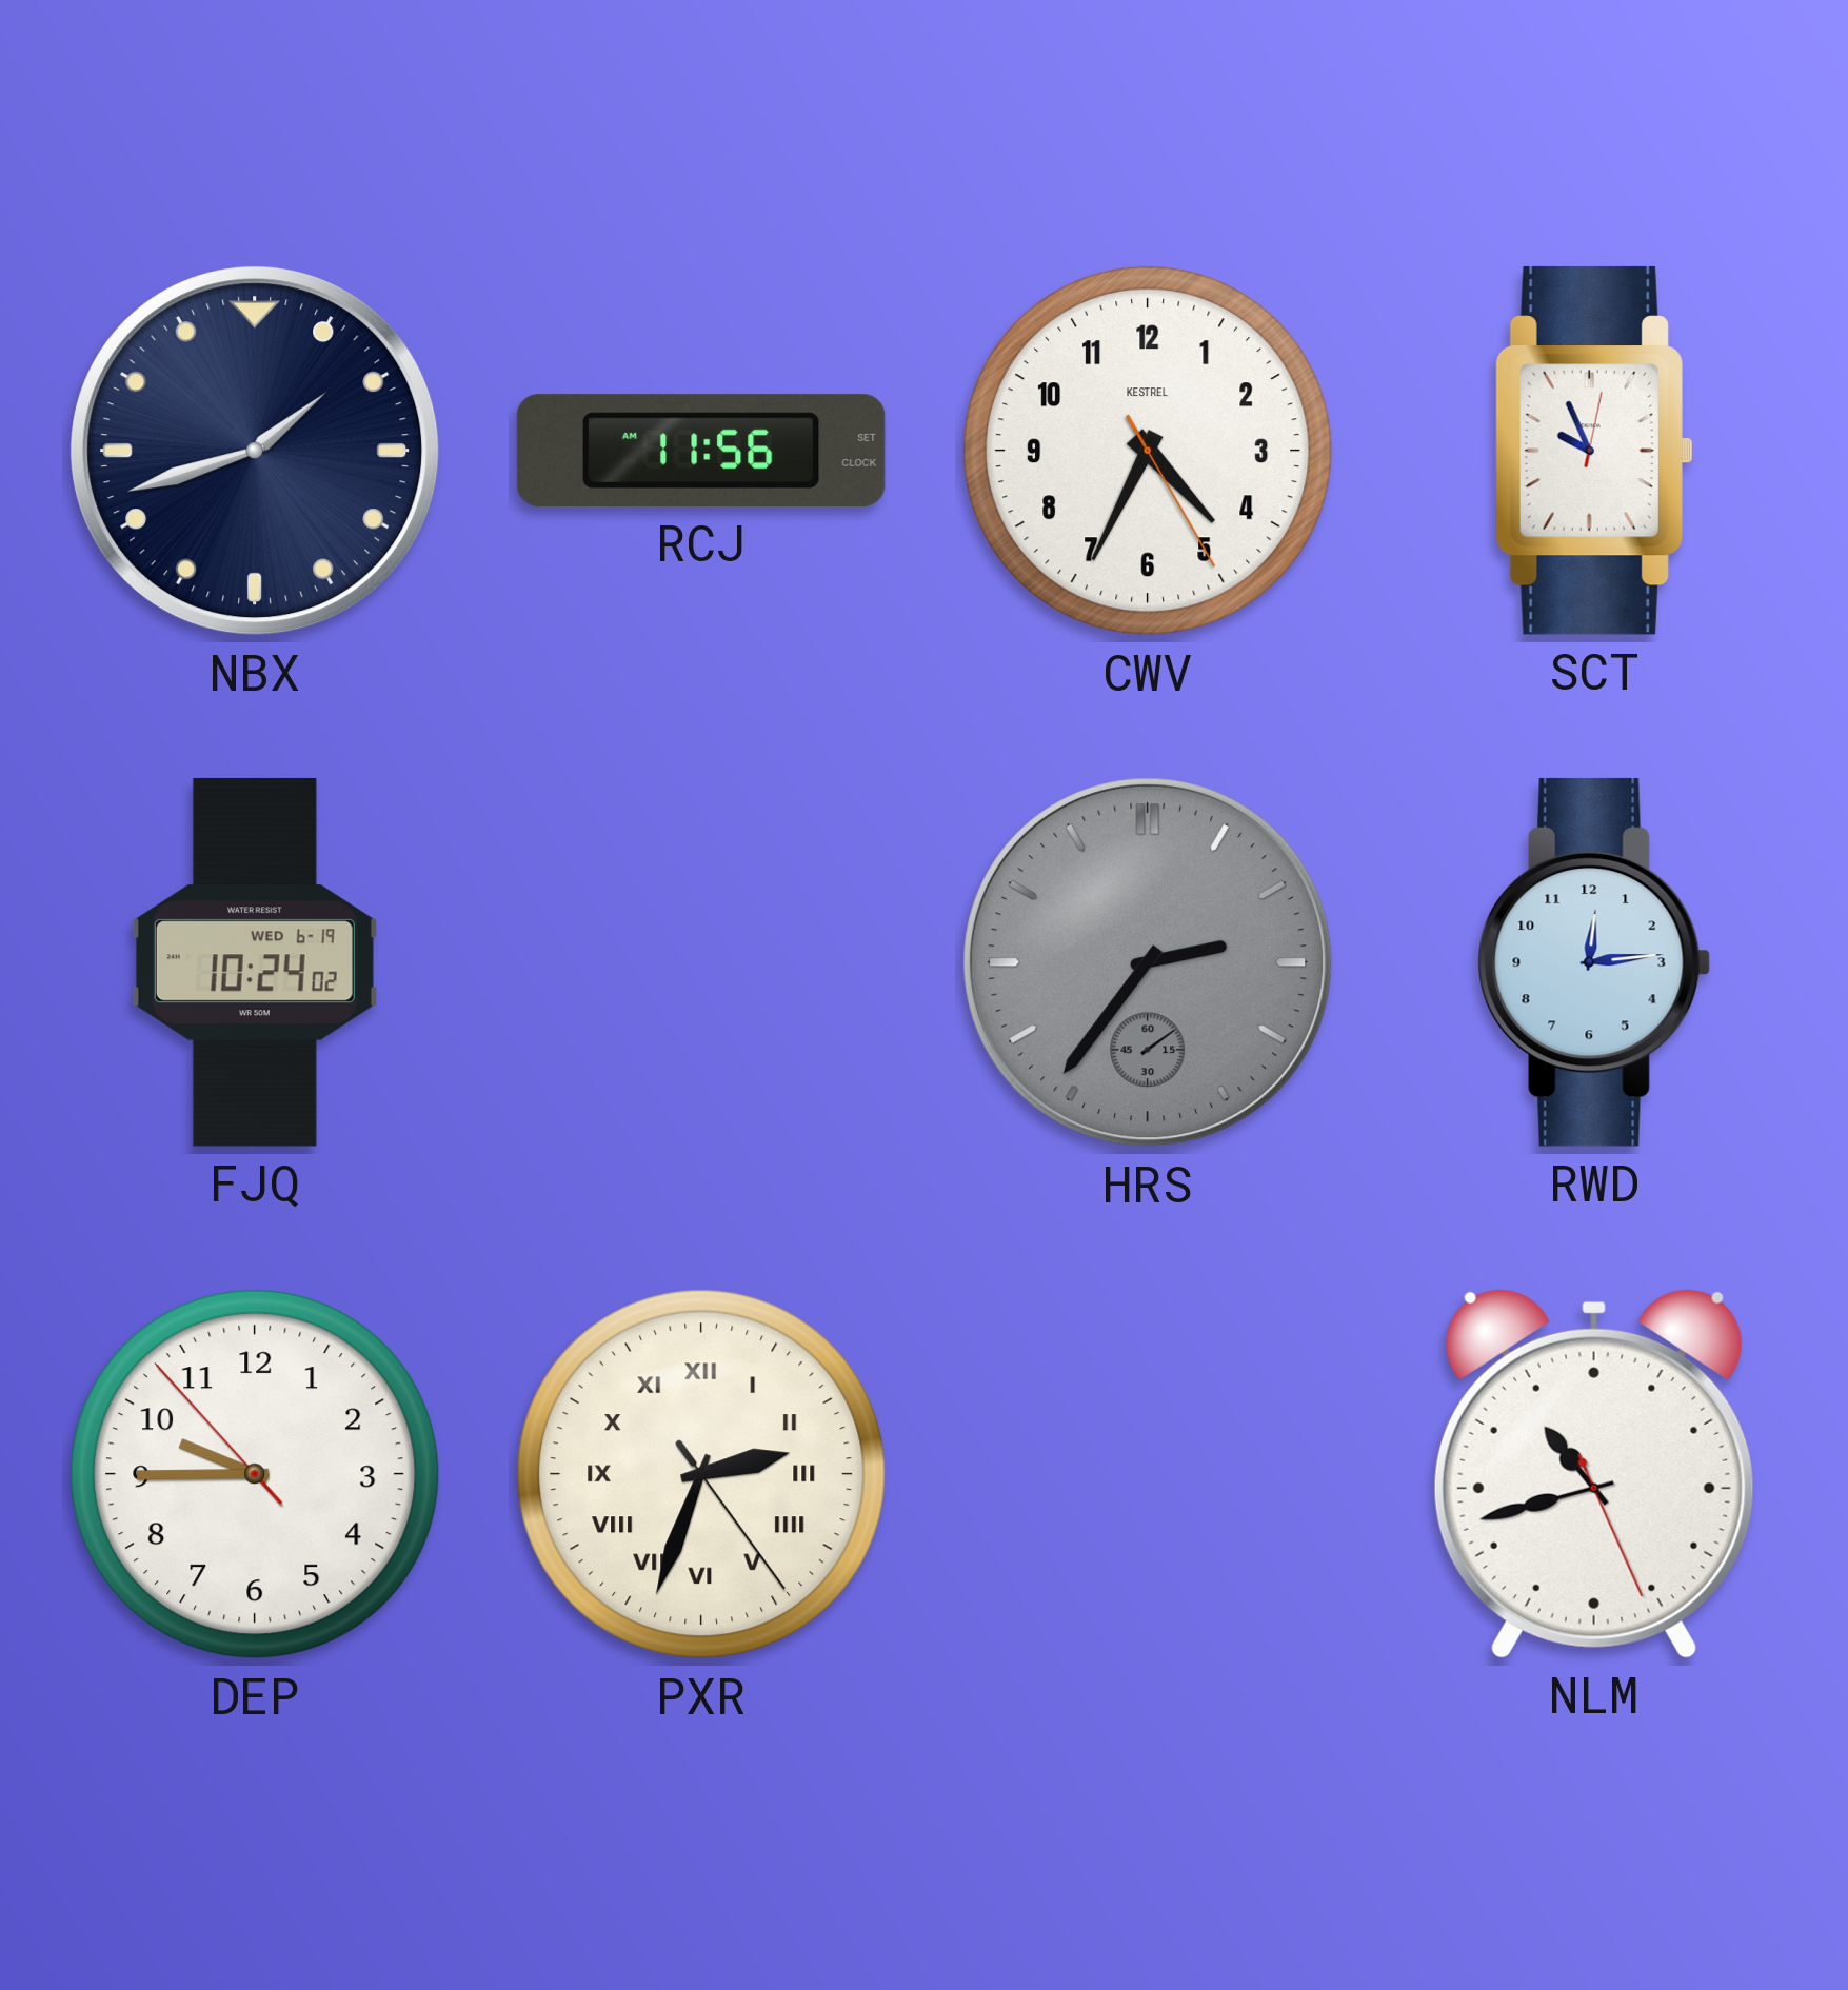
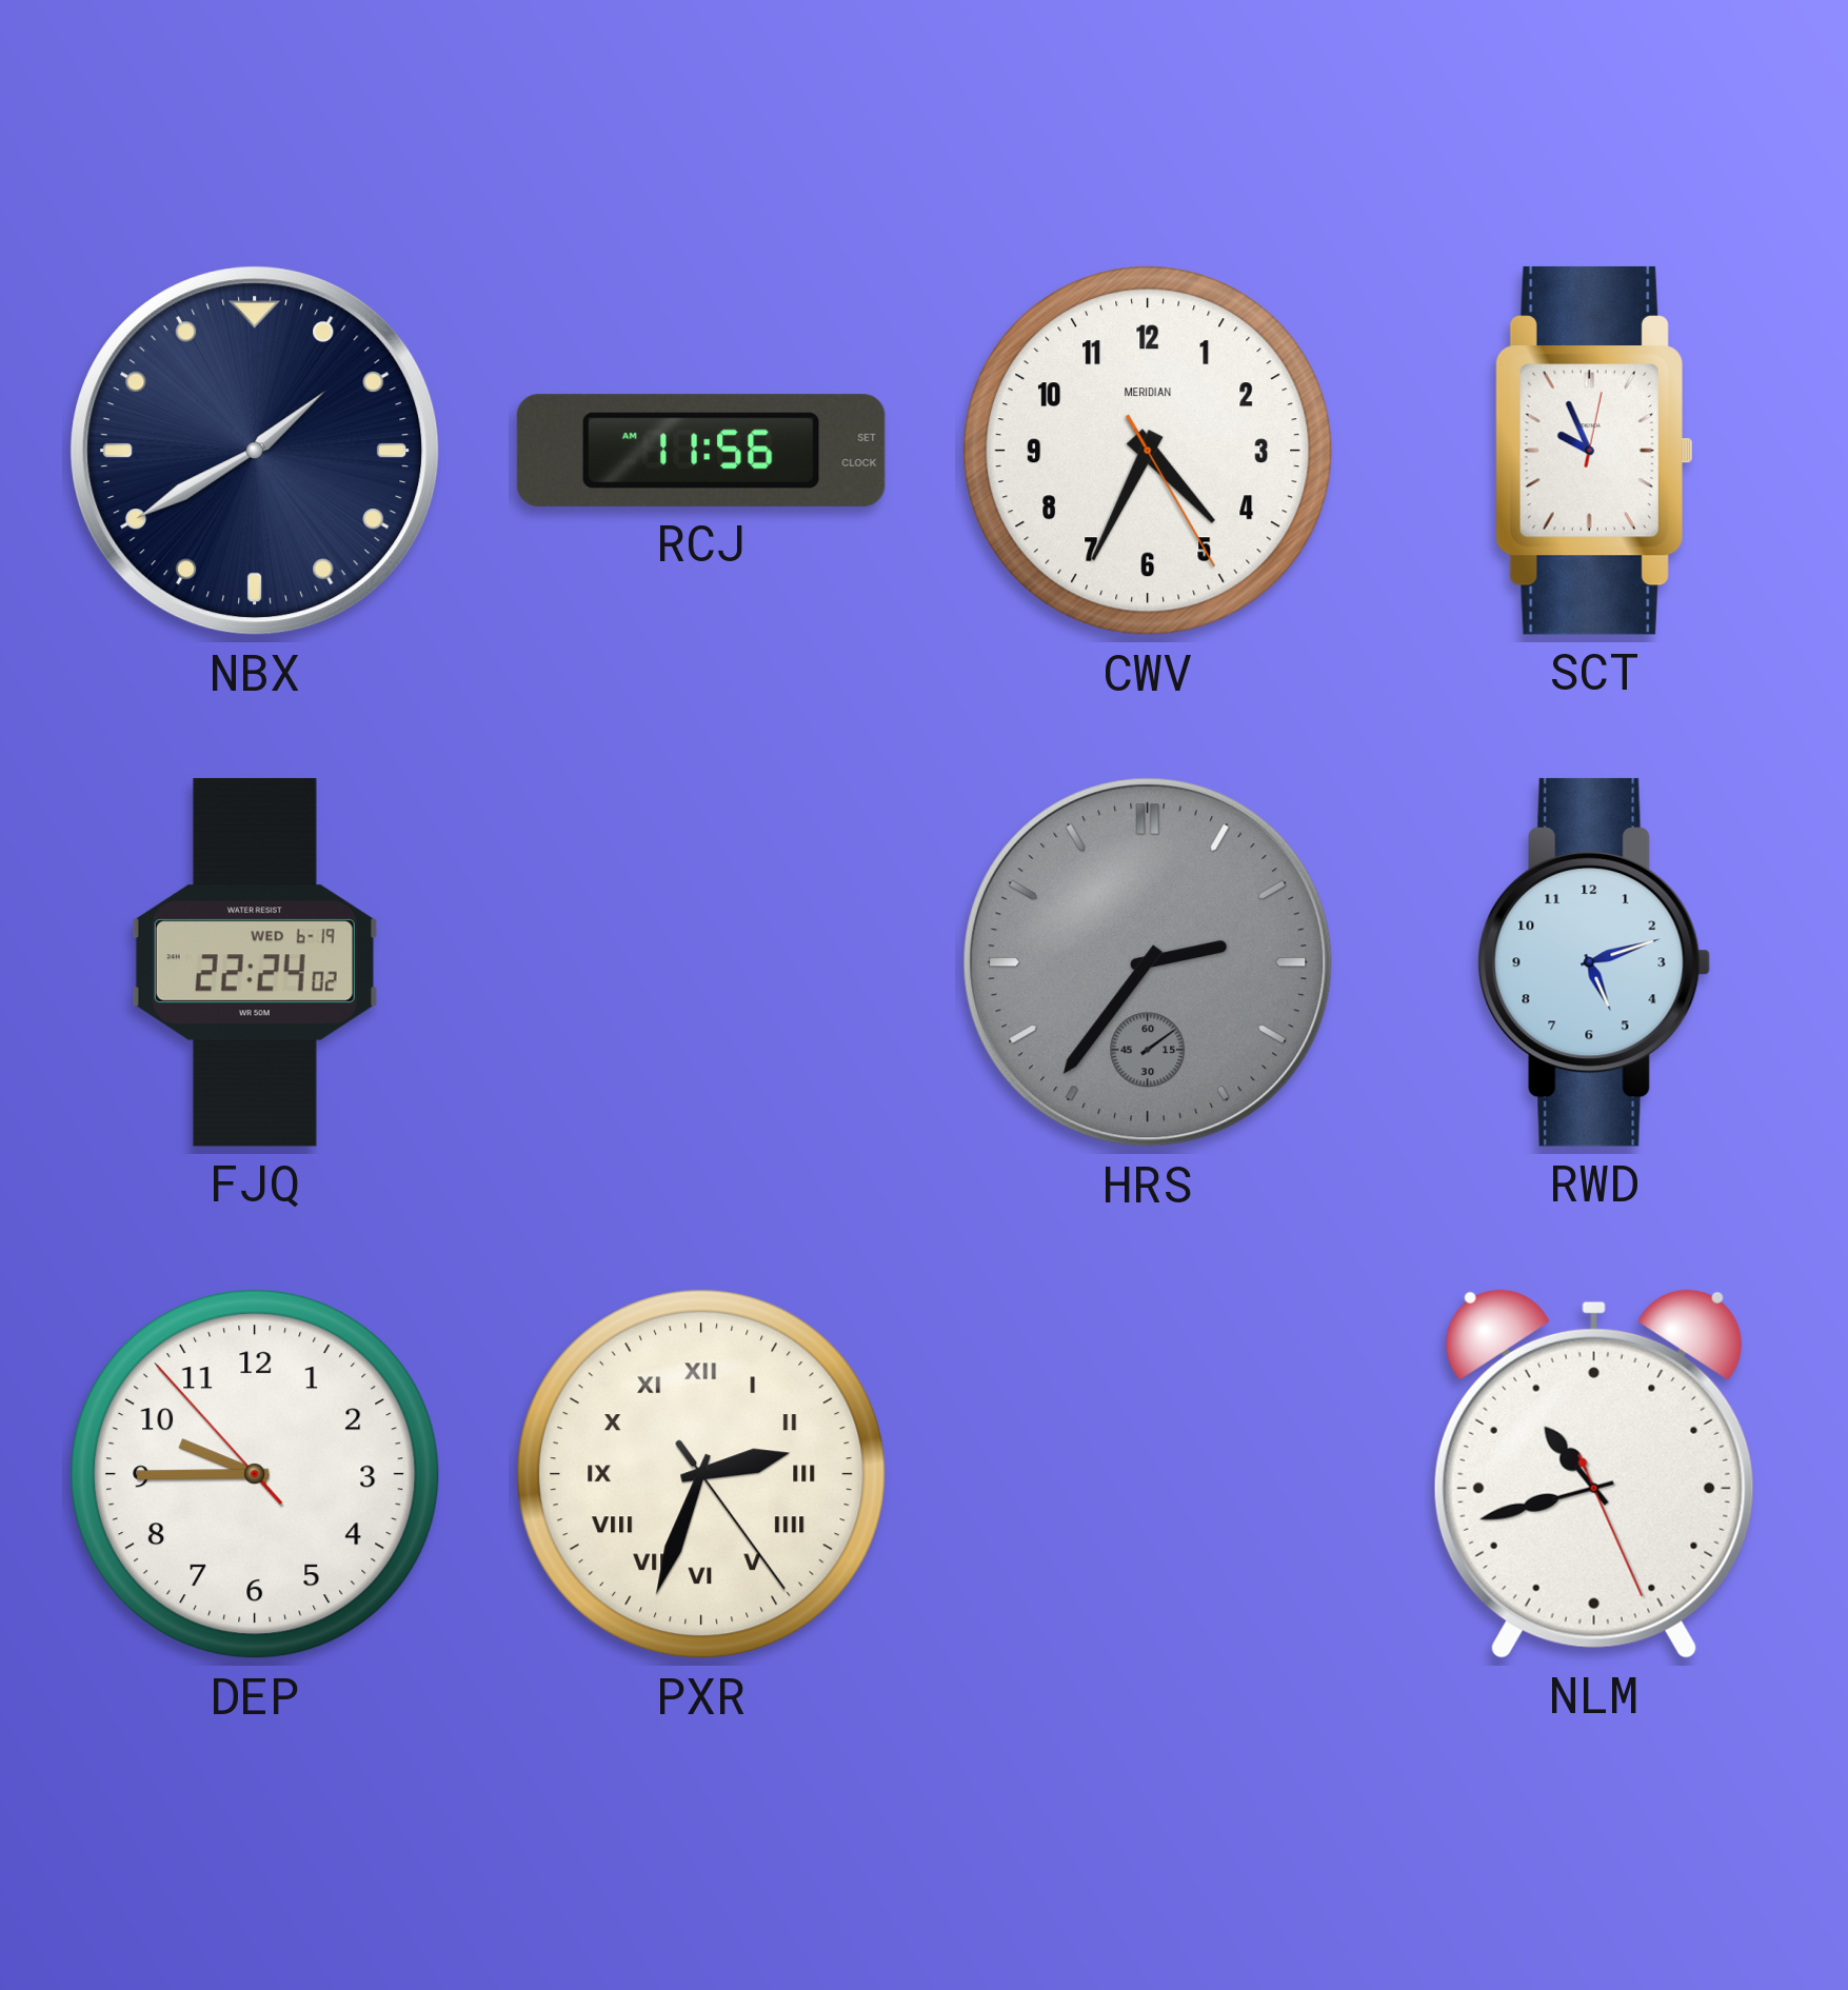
NBX: 1:42 -> 1:40 (255, 451)
CWV brand: KESTREL -> MERIDIAN (1148, 451)
FJQ: 10:24 -> 22:24 (255, 962)
RWD: 12:14 -> 5:12 (1594, 962)
